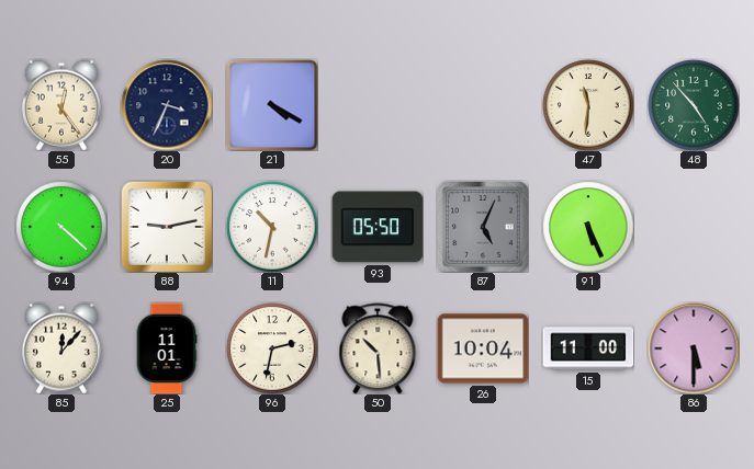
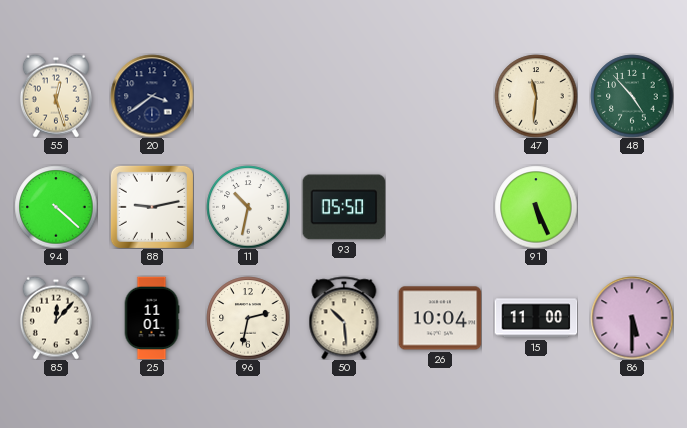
55: 12:24 -> 12:27 (56, 96)
20: 3:34 -> 3:39 (152, 96)
21: 4:20 -> none (272, 105)
87: 5:04 -> none (483, 227)
